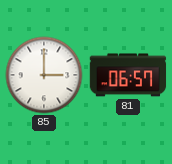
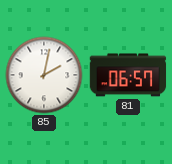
85: 3:00 -> 2:02 (44, 75)
